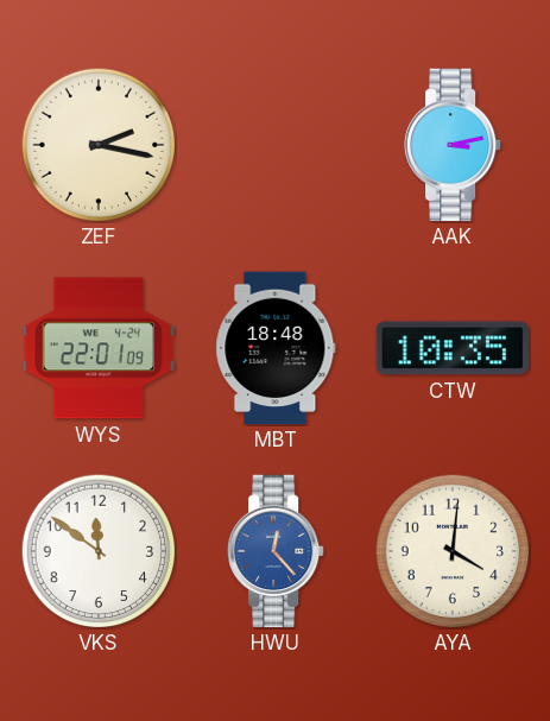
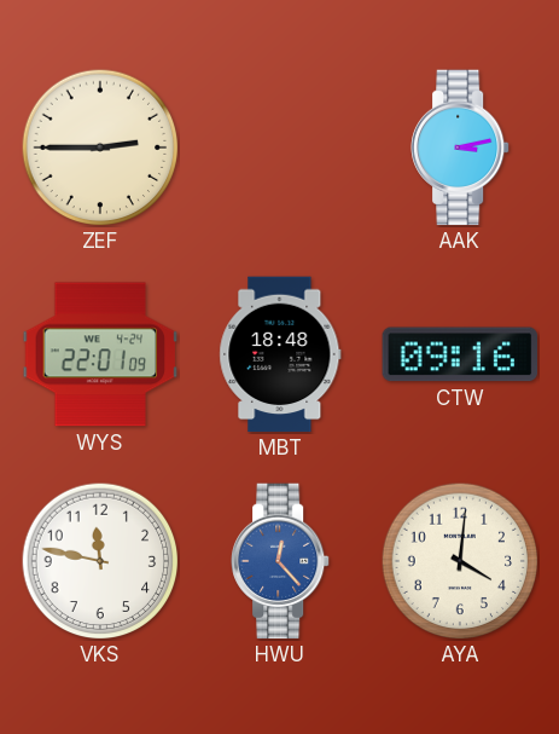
ZEF: 2:17 -> 2:45 (100, 148)
CTW: 10:35 -> 09:16 (459, 354)
VKS: 11:51 -> 11:47 (100, 561)
